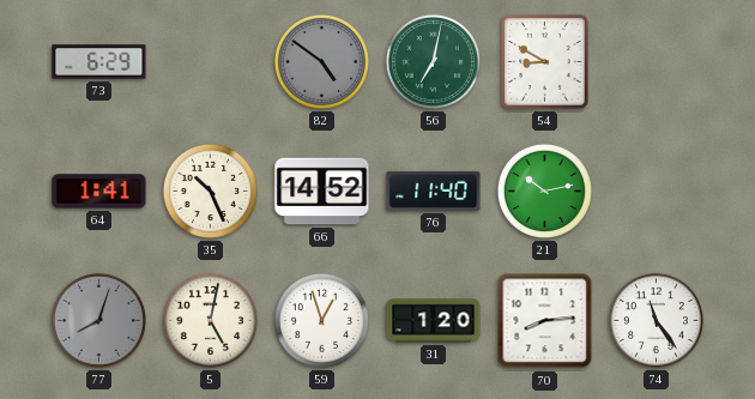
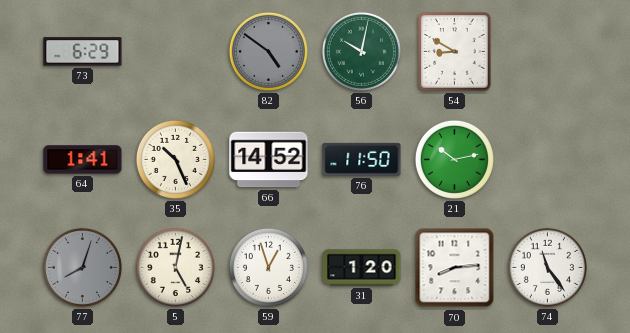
56: 7:02 -> 10:02 (361, 51)
76: 11:40 -> 11:50 (362, 159)
